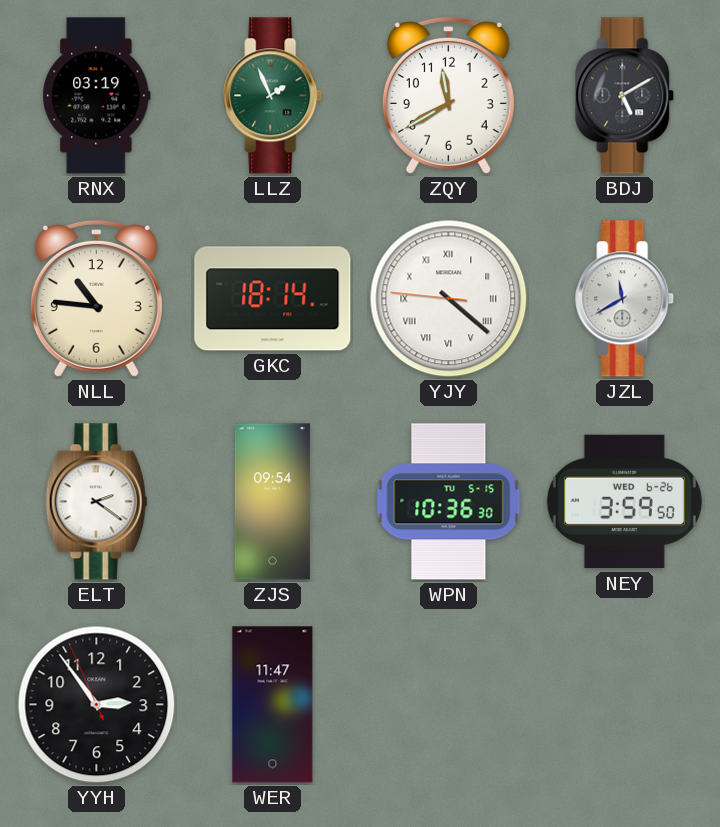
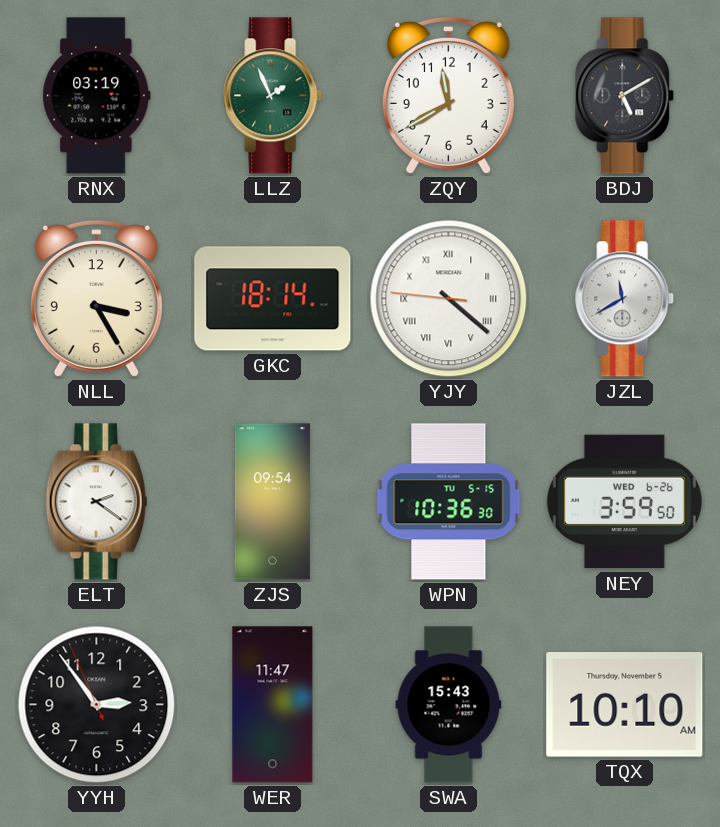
NLL: 10:46 -> 3:25 (96, 299)
SWA: none -> 15:43 (449, 705)
TQX: none -> 10:10 (625, 705)
